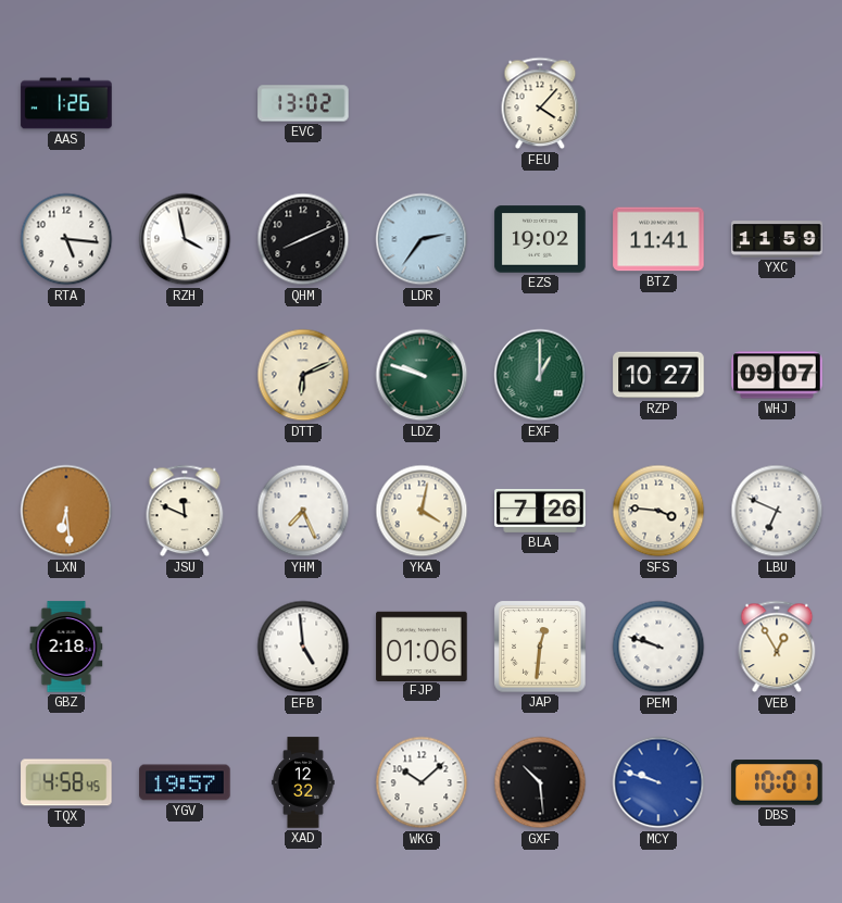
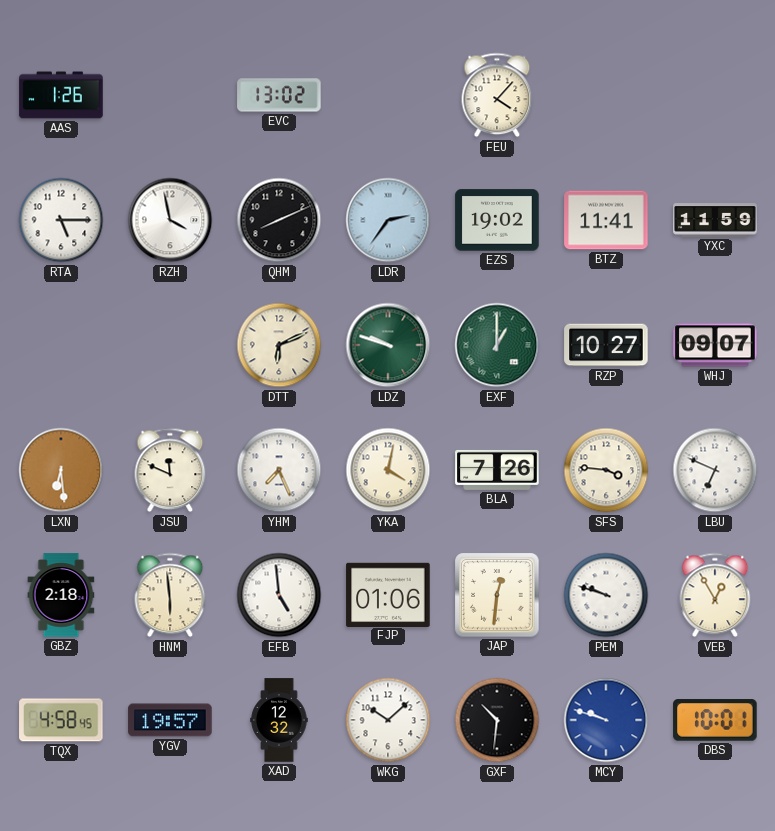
RTA: 5:16 -> 5:15 (61, 220)
HNM: none -> 5:59 (170, 595)
GXF: 10:29 -> 10:31 (497, 720)
